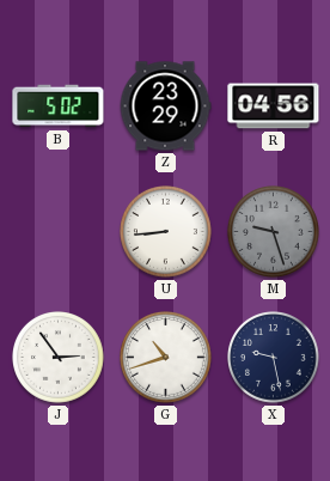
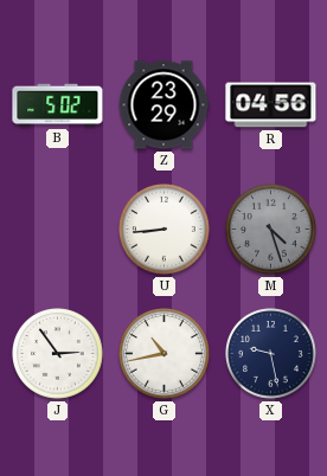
M: 9:27 -> 4:27 (271, 230)
G: 10:42 -> 10:43 (165, 354)
